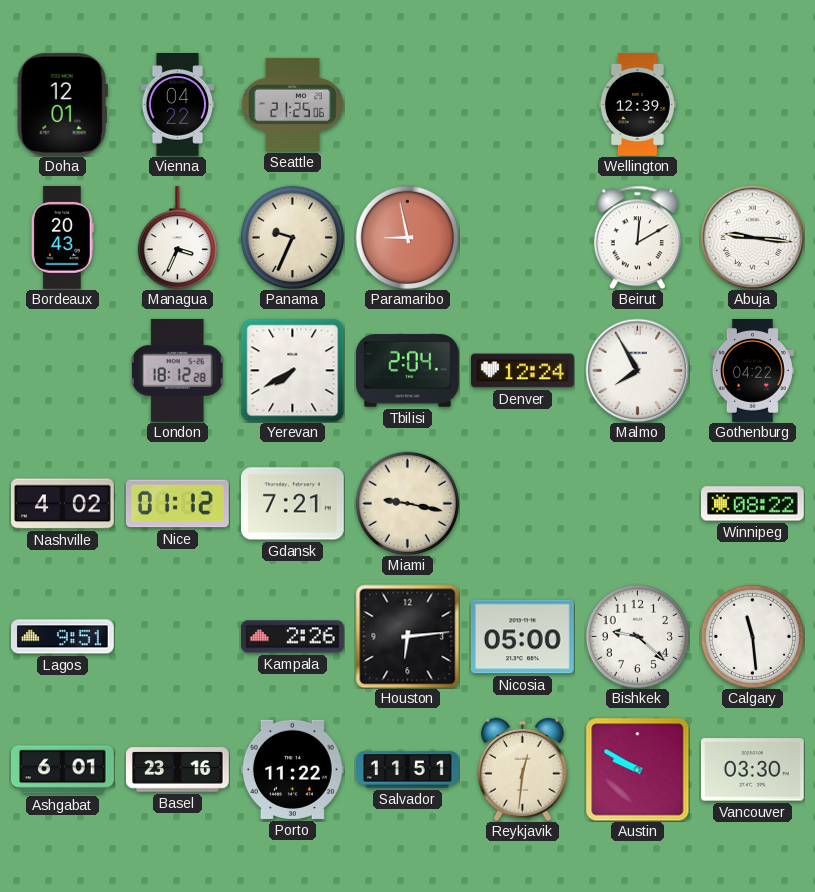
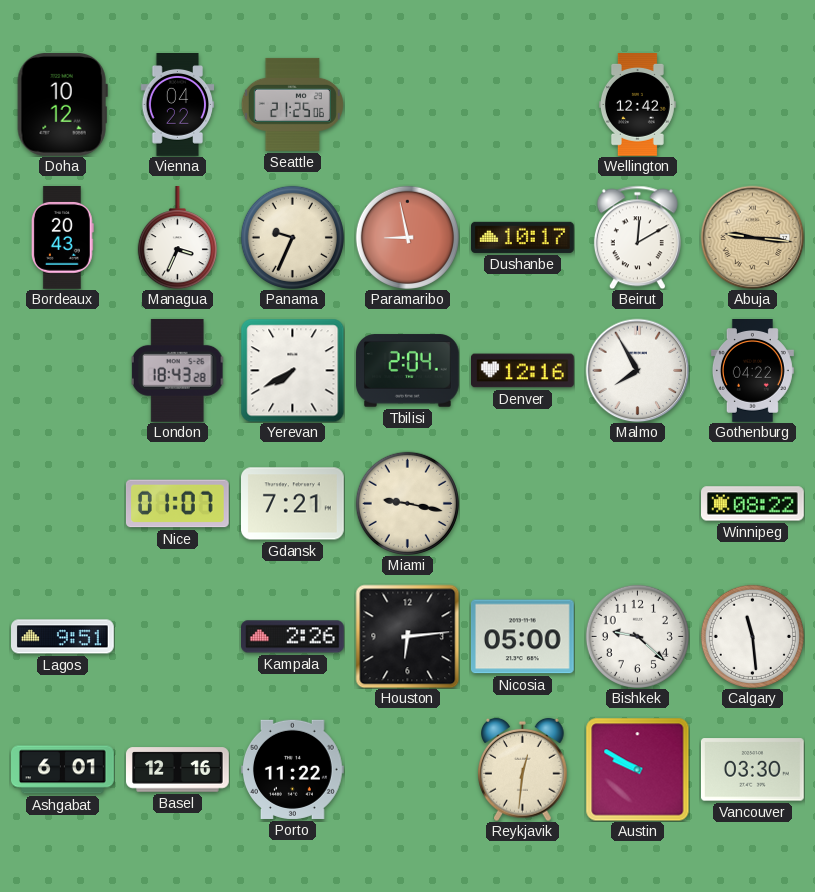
Doha: 12:01 -> 10:12 (62, 104)
Wellington: 12:39 -> 12:42 (637, 105)
Dushanbe: none -> 10:17 (523, 237)
Abuja dial: white -> champagne (752, 237)
London: 18:12 -> 18:43 (178, 370)
Denver: 12:24 -> 12:16 (523, 371)
Nashville: 4:02 -> none (63, 504)
Nice: 01:12 -> 01:07 (177, 504)
Basel: 23:16 -> 12:16 (178, 770)
Salvador: 11:51 -> none (408, 770)
